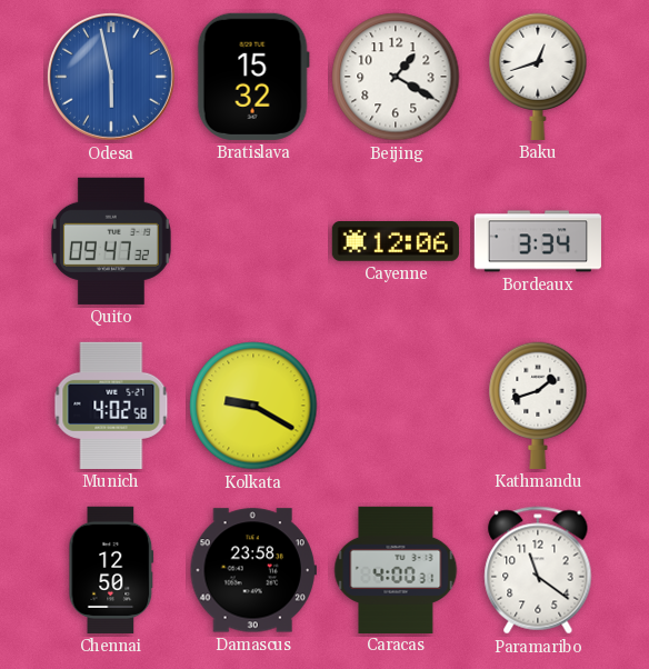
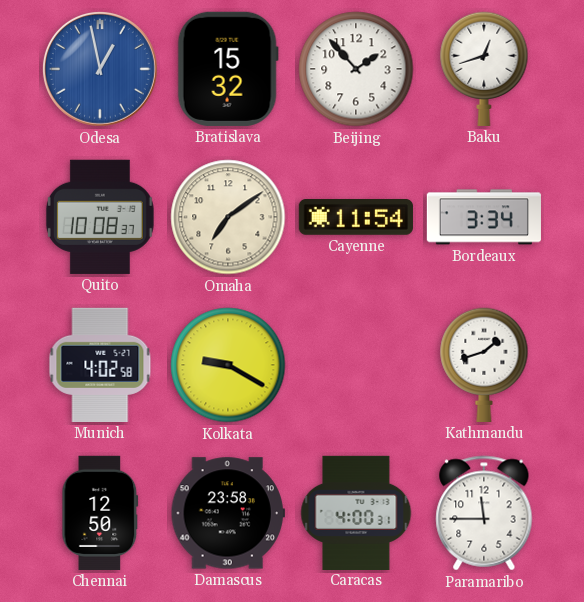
Odesa: 5:58 -> 12:58 (100, 69)
Beijing: 1:20 -> 1:53 (356, 69)
Quito: 09:47 -> 10:08 (100, 217)
Omaha: none -> 7:09 (228, 217)
Cayenne: 12:06 -> 11:54 (356, 218)
Paramaribo: 11:21 -> 11:45 (484, 513)
